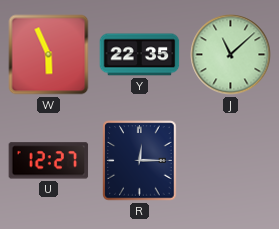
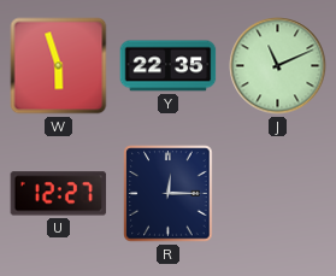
W: 5:56 -> 5:57 (59, 66)
J: 11:08 -> 11:11 (278, 66)
